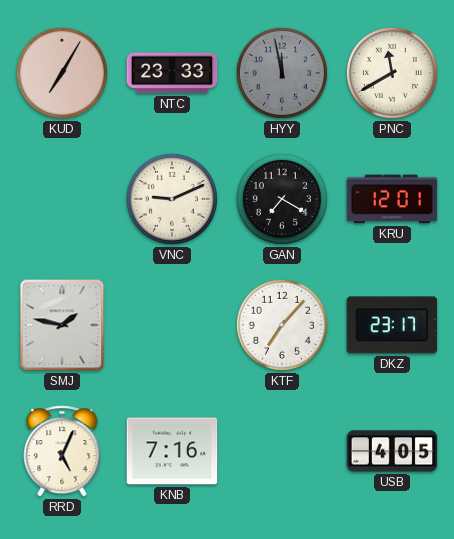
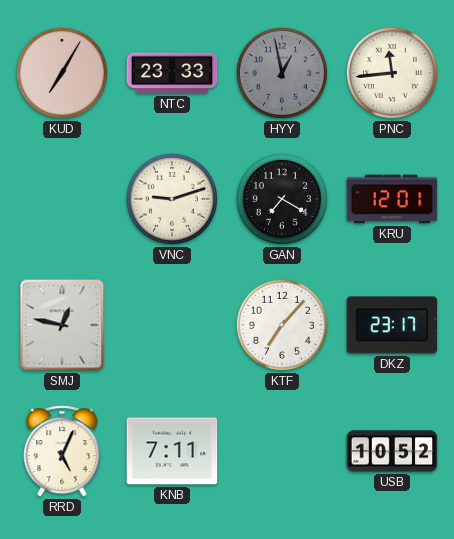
HYY: 11:58 -> 12:58 (282, 73)
PNC: 11:40 -> 11:44 (392, 73)
VNC: 9:11 -> 9:12 (172, 199)
SMJ: 1:47 -> 12:47 (62, 325)
KNB: 7:16 -> 7:11 (172, 451)
USB: 4:05 -> 10:52 (392, 451)
